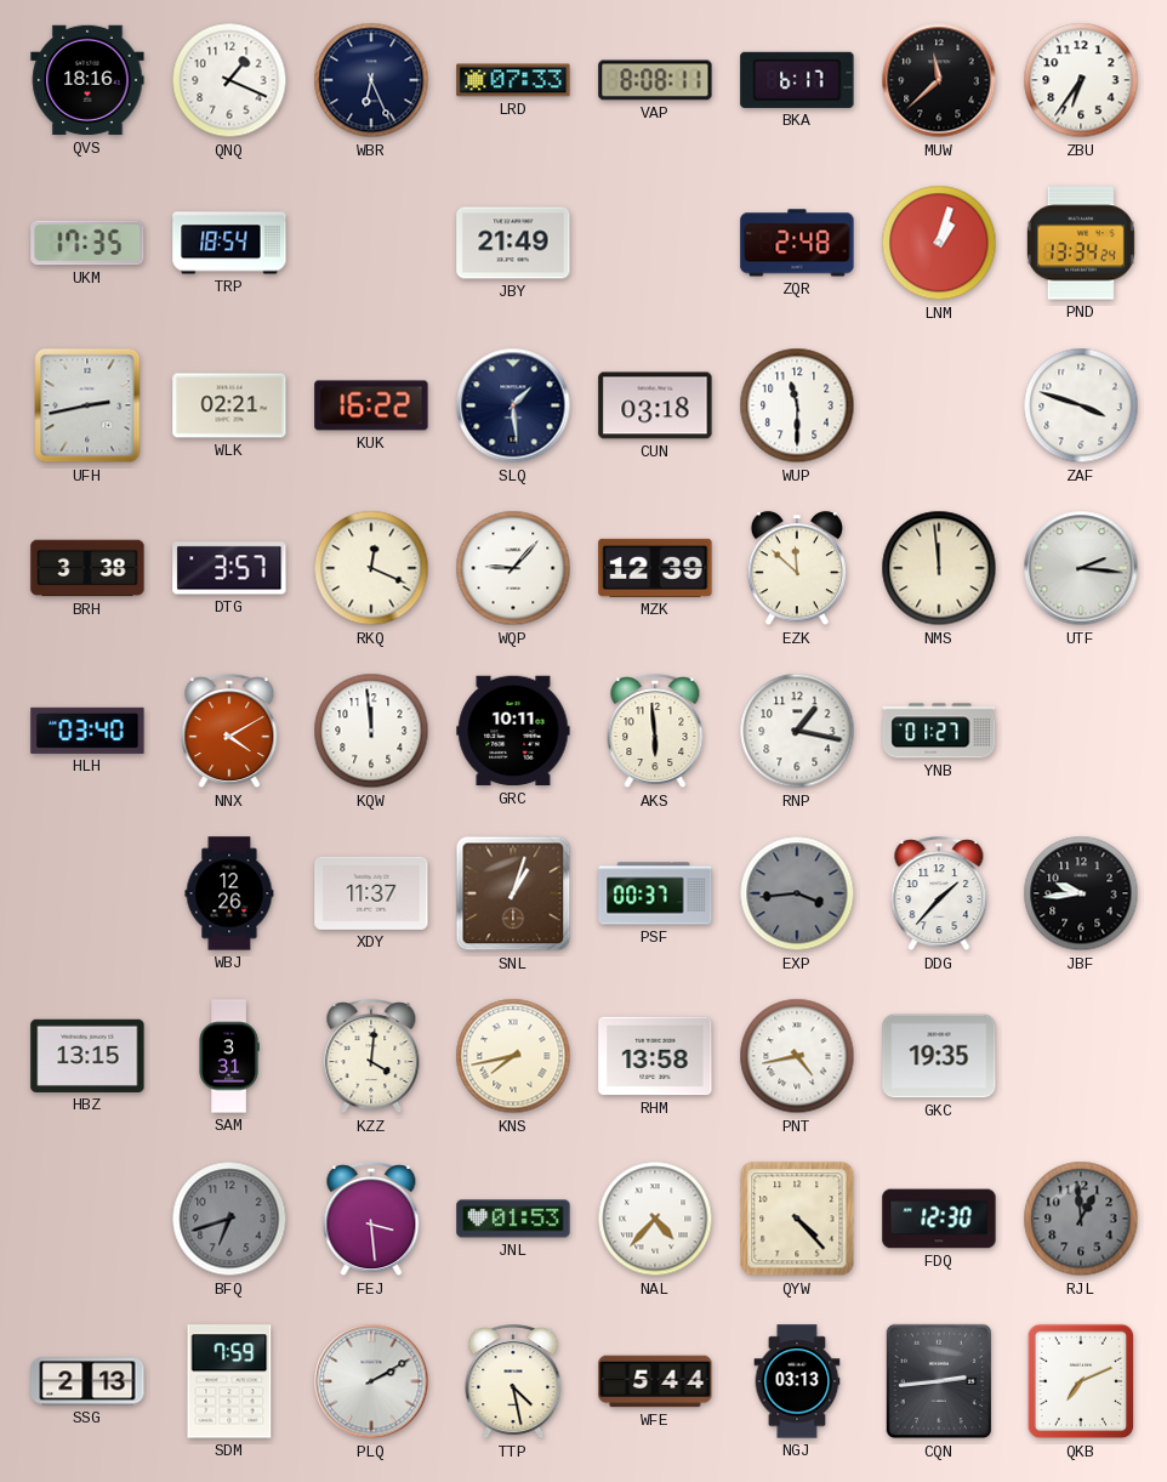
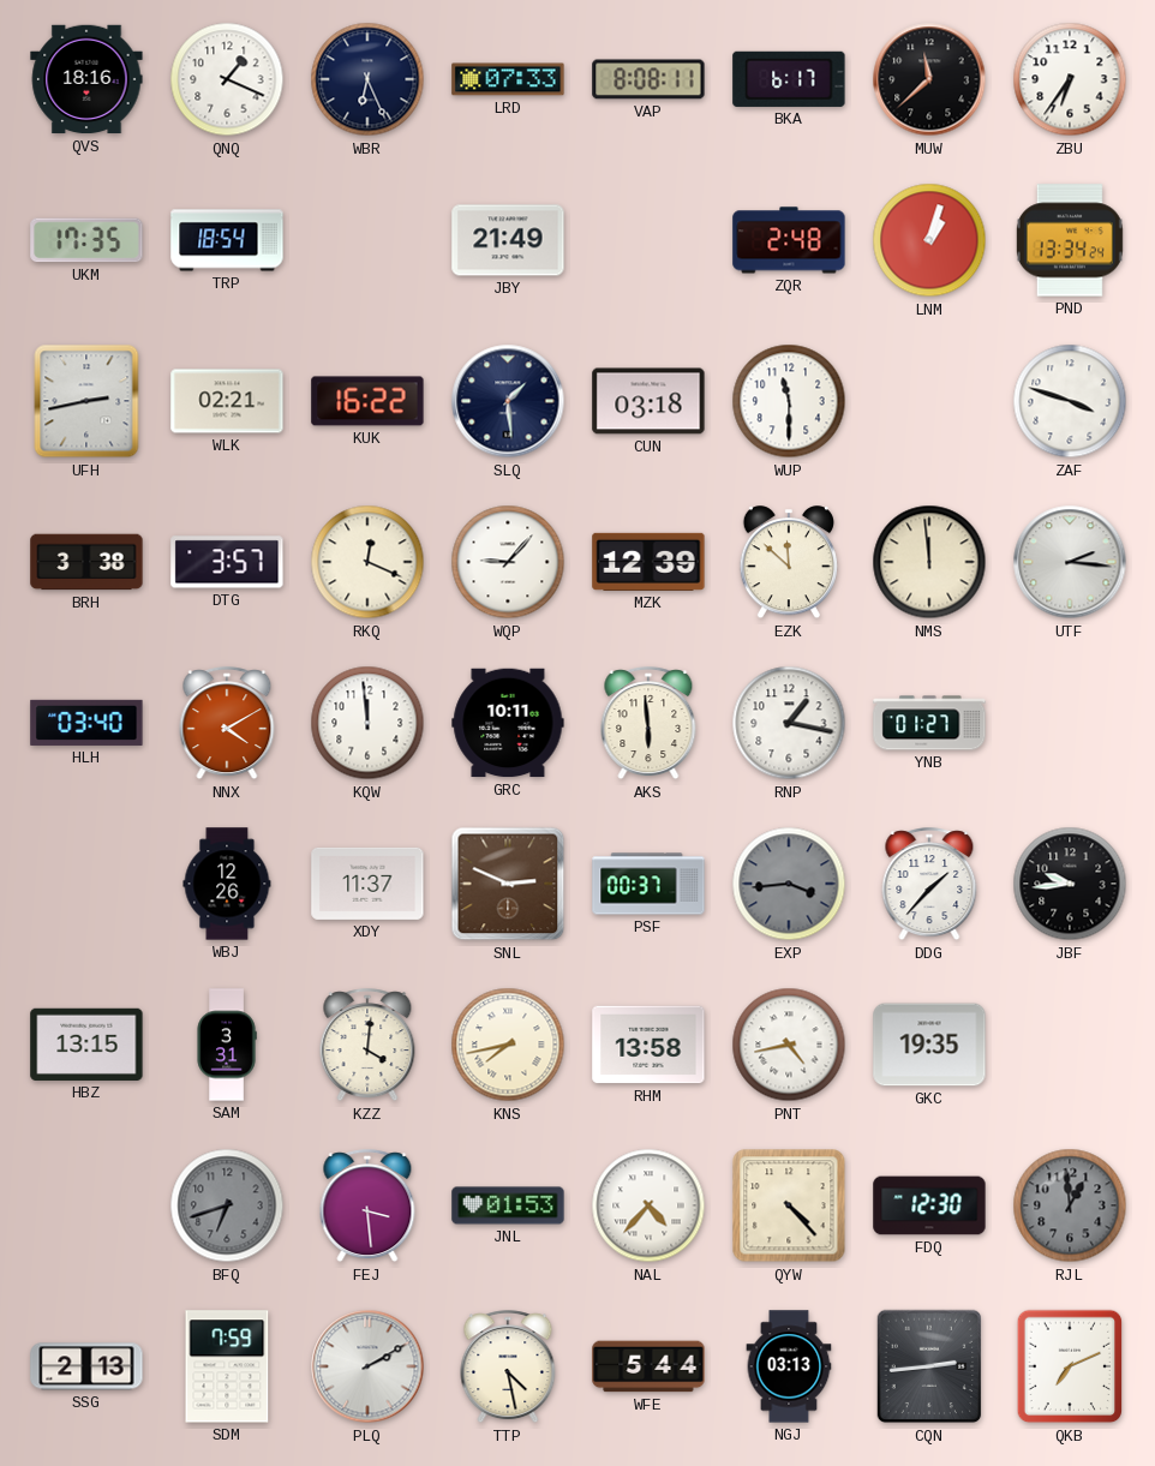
SNL: 1:03 -> 2:49 (508, 884)
